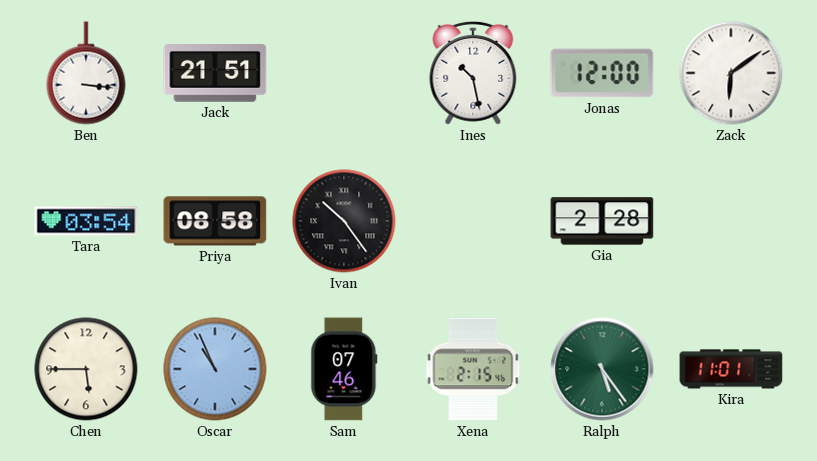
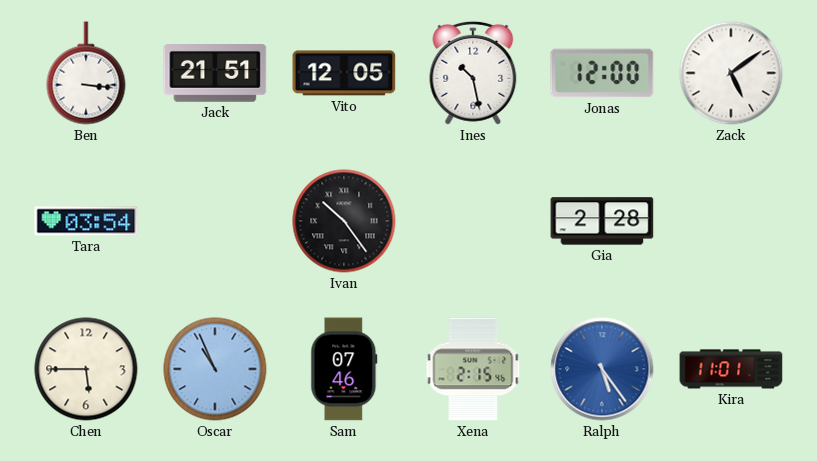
Vito: none -> 12:05 (344, 73)
Zack: 6:09 -> 5:09 (731, 73)
Priya: 08:58 -> none (215, 221)
Ralph dial: green -> blue (602, 369)
